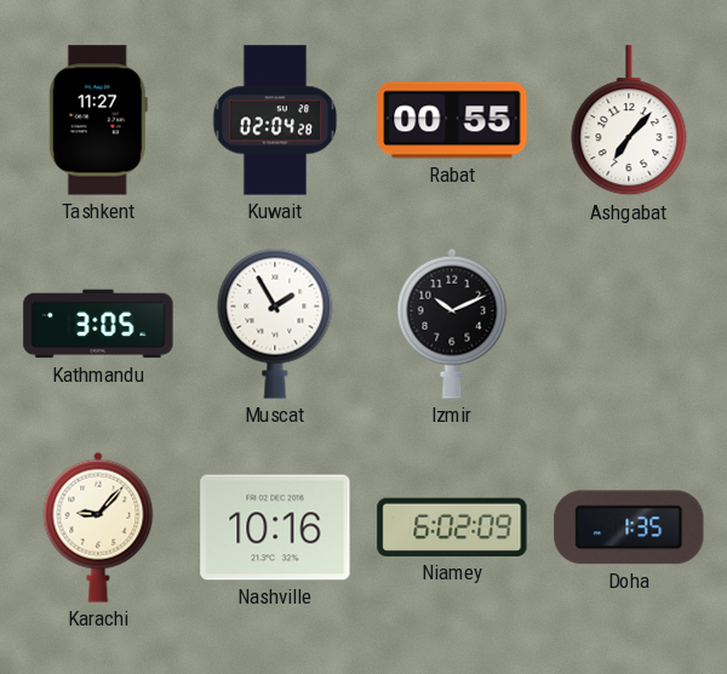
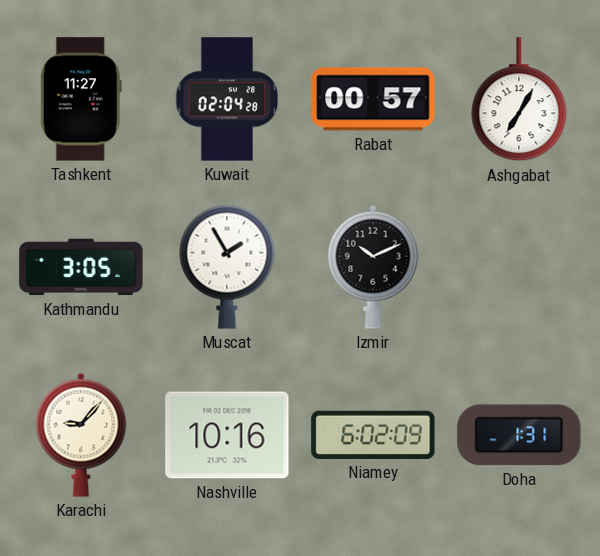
Rabat: 00:55 -> 00:57 (373, 99)
Ashgabat: 7:07 -> 7:05 (519, 100)
Doha: 1:35 -> 1:31 (519, 435)
